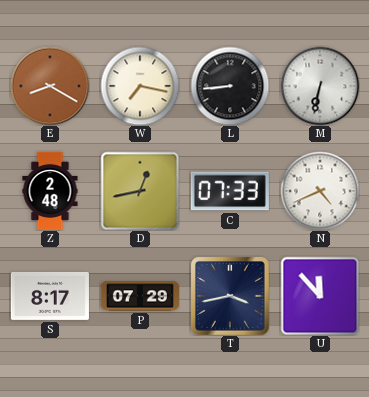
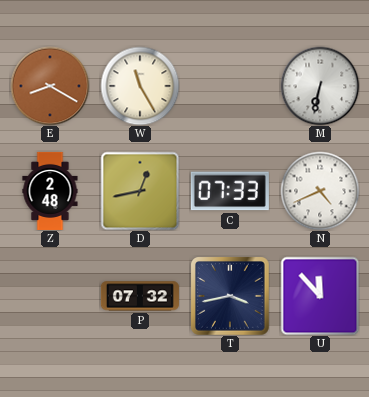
W: 7:17 -> 11:25 (140, 86)
L: 8:44 -> none (230, 86)
S: 8:17 -> none (50, 296)
P: 07:29 -> 07:32 (140, 296)
